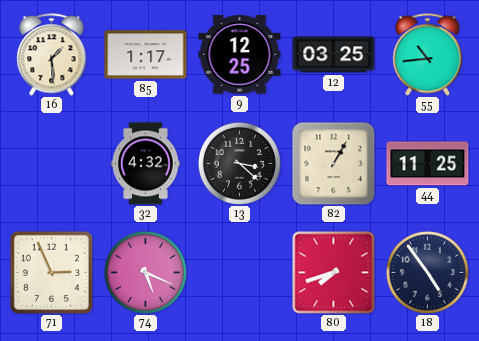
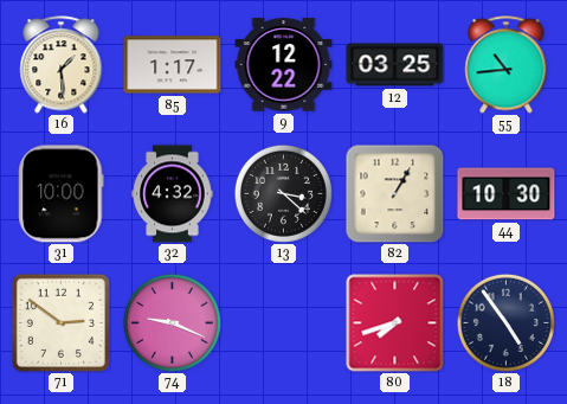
9: 12:25 -> 12:22 (284, 65)
31: none -> 10:00 (62, 194)
44: 11:25 -> 10:30 (507, 194)
71: 2:56 -> 2:51 (60, 322)
74: 5:19 -> 9:19 (172, 322)
